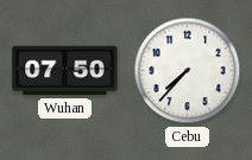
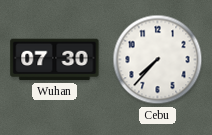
Wuhan: 07:50 -> 07:30 (55, 60)
